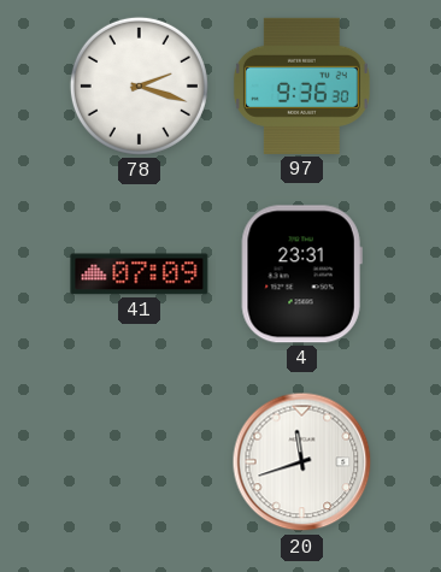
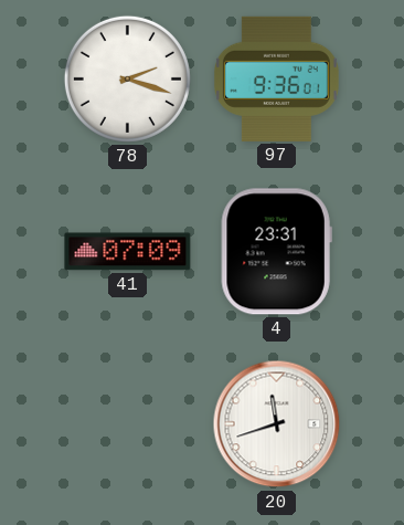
97: 9:36:30 -> 9:36:01 (276, 78)
